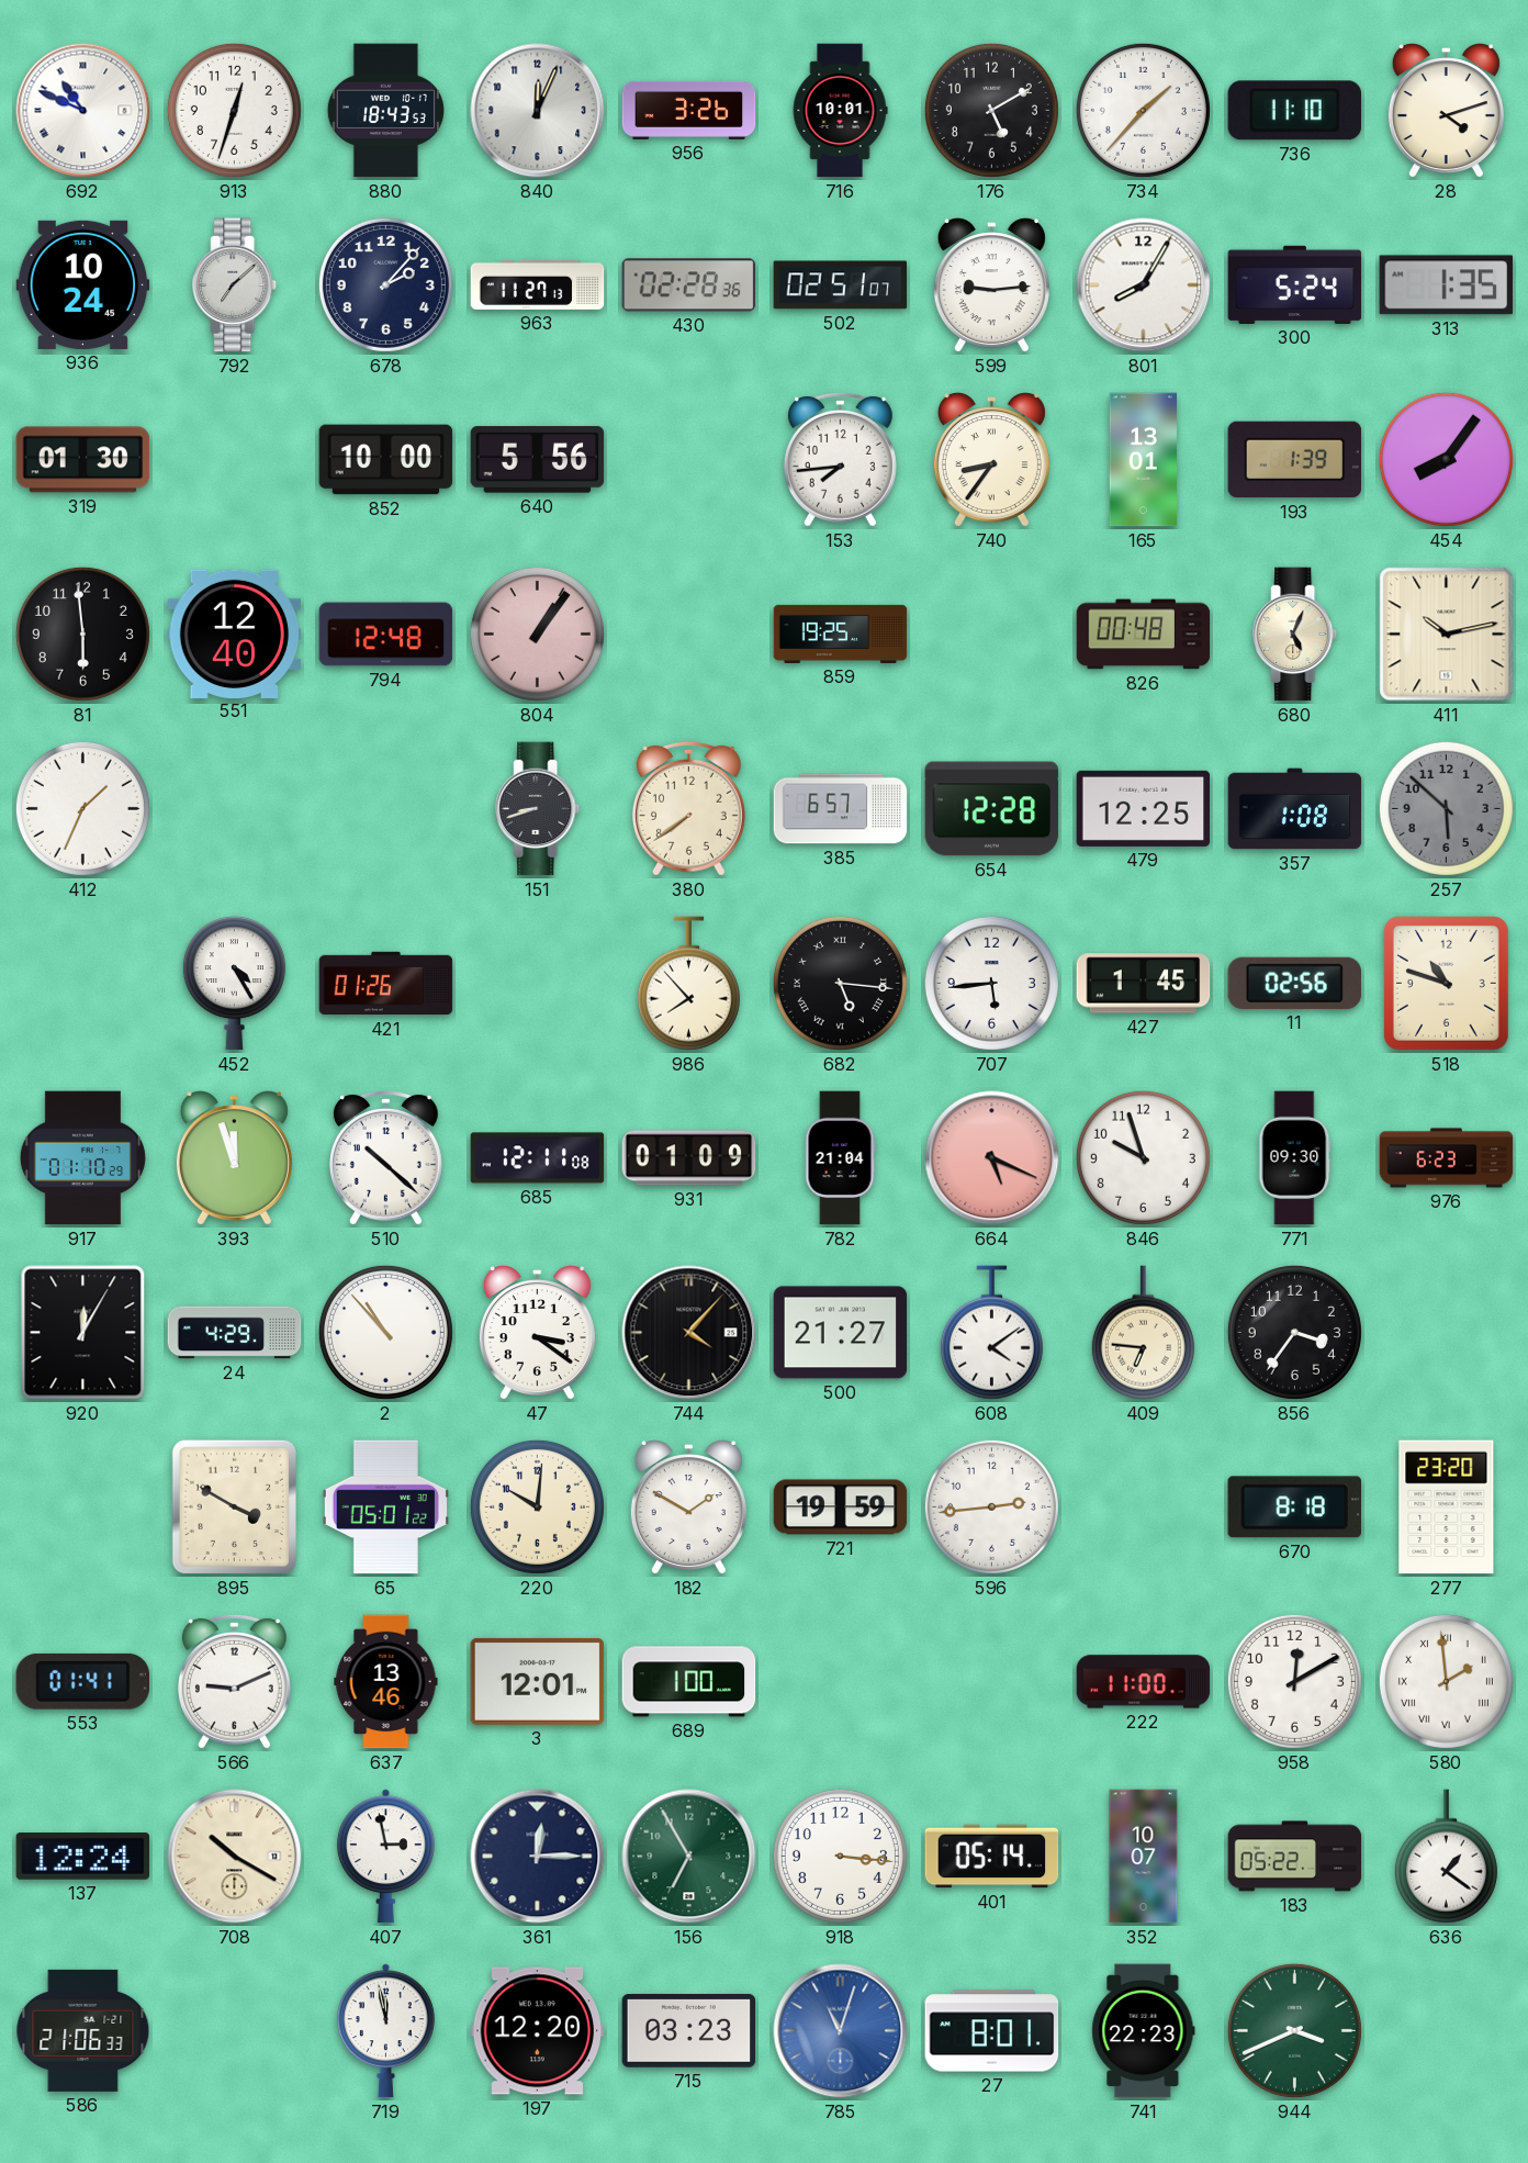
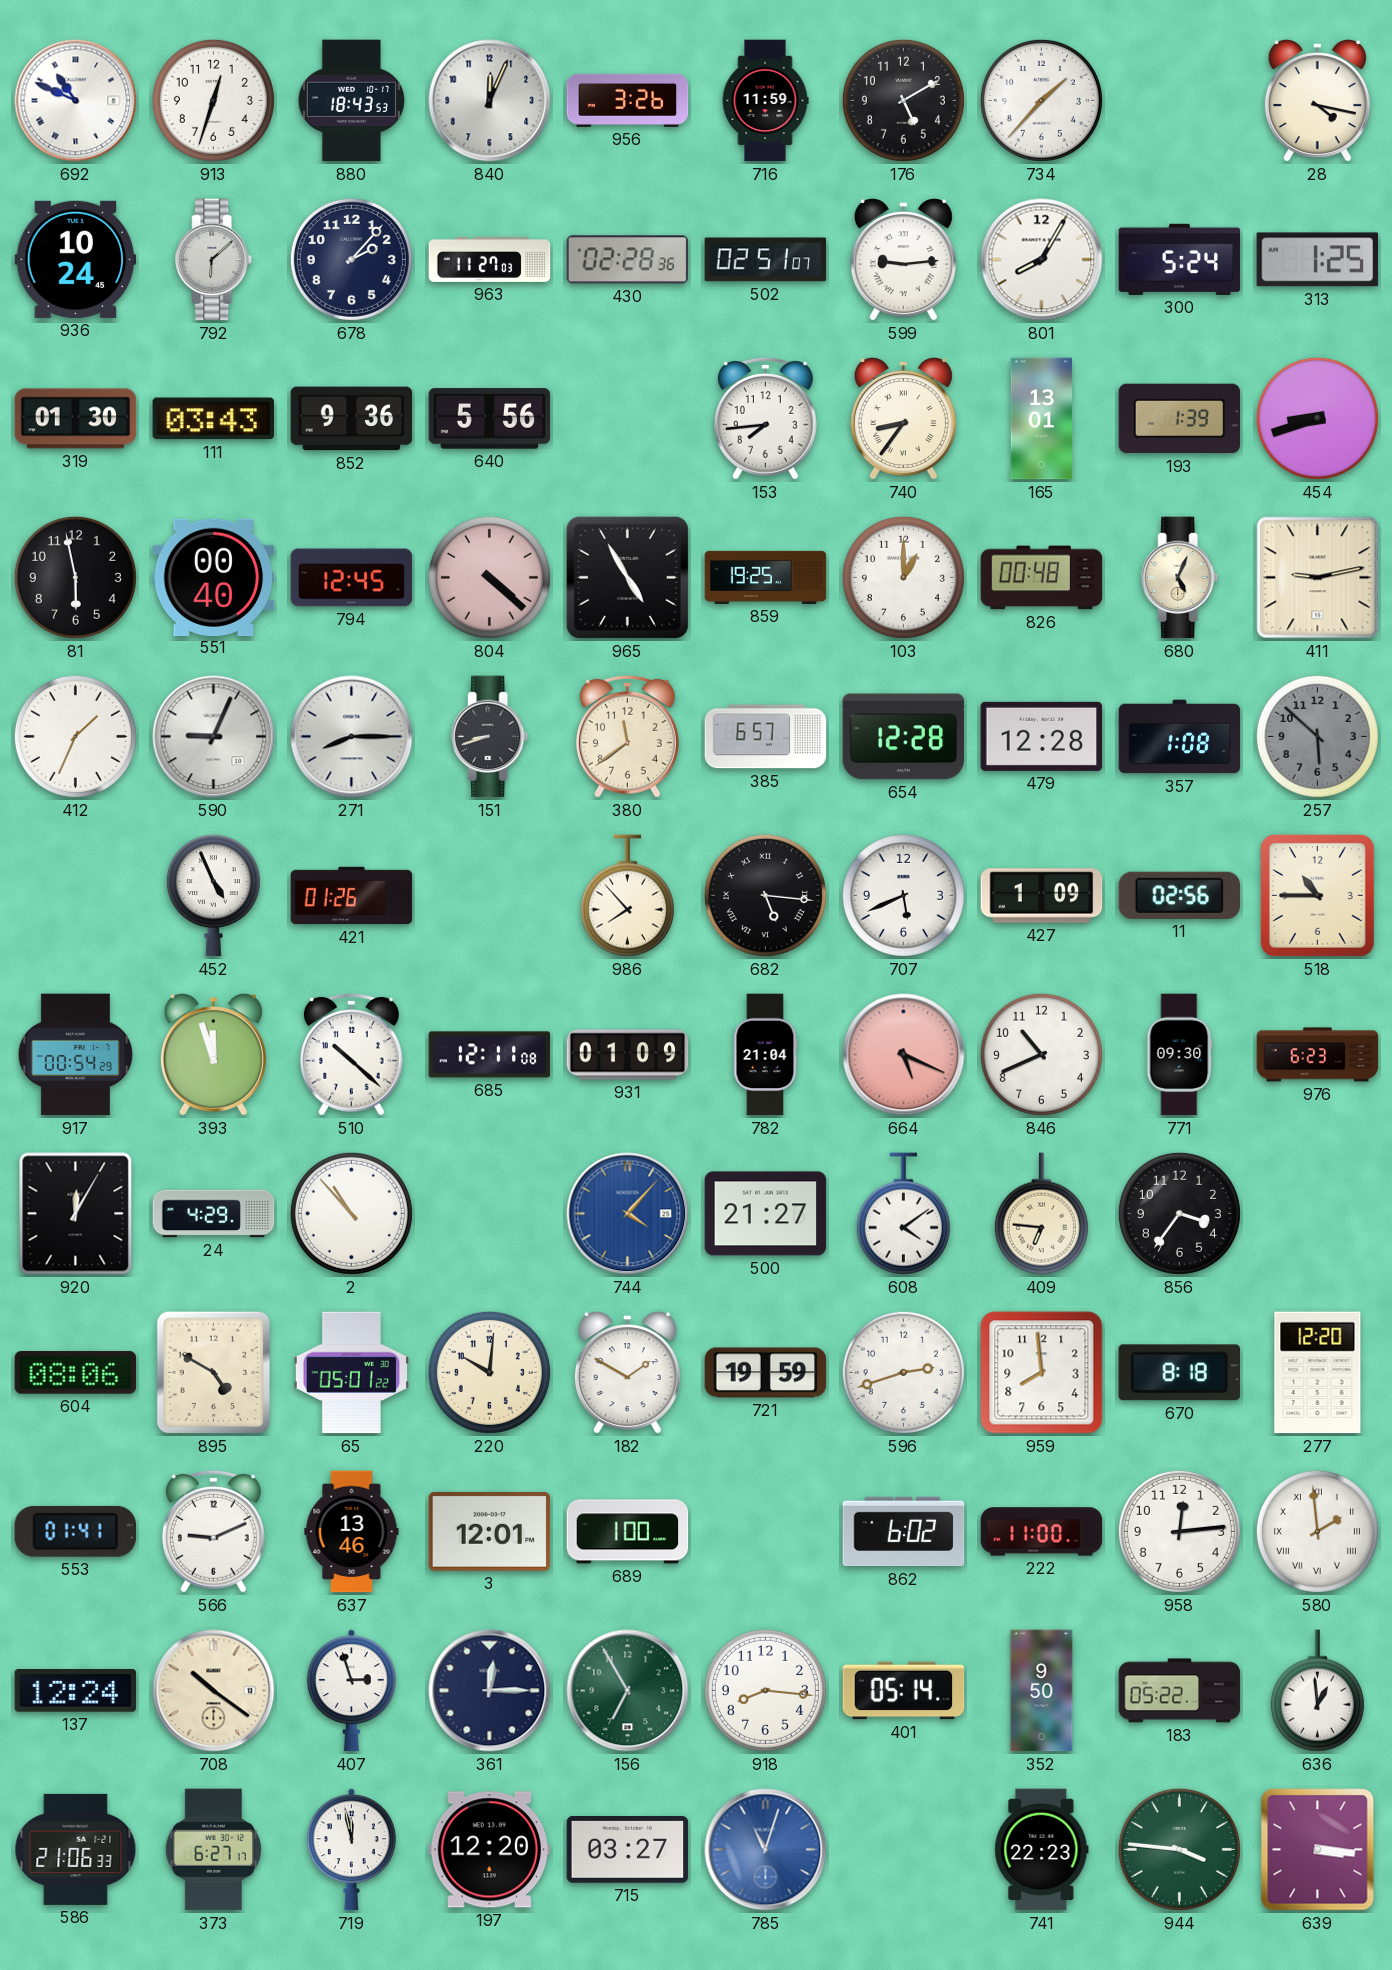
716: 10:01 -> 11:59 (765, 101)
736: 11:10 -> none (1295, 111)
28: 4:12 -> 4:17 (1317, 101)
792: 7:08 -> 6:08 (214, 260)
963: 11:27:13 -> 11:27:03 (490, 259)
313: 1:35 -> 1:25 (1318, 260)
111: none -> 03:43 (214, 419)
852: 10:00 -> 9:36 (352, 419)
454: 8:06 -> 8:42 (1317, 418)
81: 5:59 -> 5:58 (75, 577)
551: 12:40 -> 00:40 (214, 577)
794: 12:48 -> 12:45 (352, 578)
804: 1:06 -> 4:22 (489, 577)
965: none -> 4:55 (627, 577)
103: none -> 1:00 (903, 577)
411: 10:13 -> 9:13 (1318, 578)
590: none -> 9:04 (214, 737)
271: none -> 8:15 (352, 737)
380: 7:39 -> 11:39 (627, 736)
479: 12:25 -> 12:28 (1042, 736)
452: 4:25 -> 4:56 (213, 896)
707: 5:44 -> 5:41 (903, 895)
427: 1:45 -> 1:09 (1042, 896)
518: 10:48 -> 10:45 (1317, 895)
917: 01:10 -> 00:54 (75, 1055)
846: 9:57 -> 10:41 (1041, 1054)
47: 3:21 -> none (537, 1333)
744 dial: black -> blue (628, 1214)
604: none -> 08:06 (76, 1373)
895: 3:50 -> 4:50 (214, 1373)
596: 2:44 -> 2:42 (903, 1372)
959: none -> 7:59 (1042, 1373)
277: 23:20 -> 12:20 (1318, 1373)
862: none -> 6:02 (904, 1532)
958: 12:10 -> 12:14 (1179, 1531)
708: 10:20 -> 10:21 (214, 1691)
407: 2:58 -> 2:57 (351, 1691)
918: 3:16 -> 8:16 (765, 1690)
352: 10:07 -> 9:50 (1042, 1691)
636: 1:21 -> 12:59 (1317, 1691)
373: none -> 6:27 (213, 1850)
715: 03:23 -> 03:27 (628, 1850)
27: 8:01 -> none (992, 2031)
944: 3:41 -> 3:46 (1179, 1849)
639: none -> 3:16 (1318, 1850)
